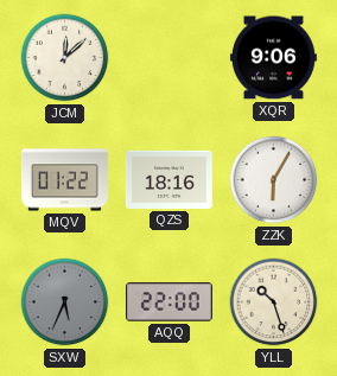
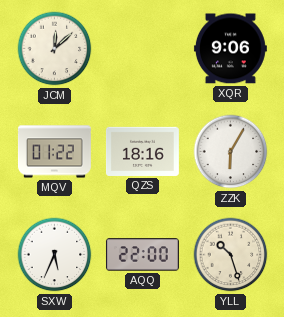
SXW dial: grey -> white (55, 255)
